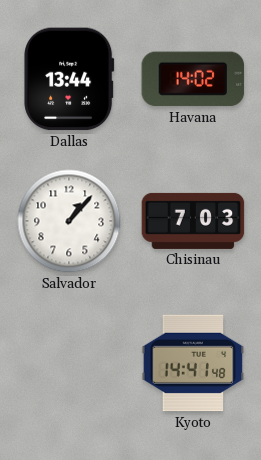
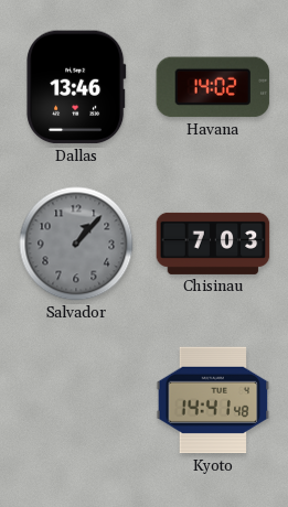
Dallas: 13:44 -> 13:46 (76, 87)
Salvador dial: white -> grey (76, 244)
